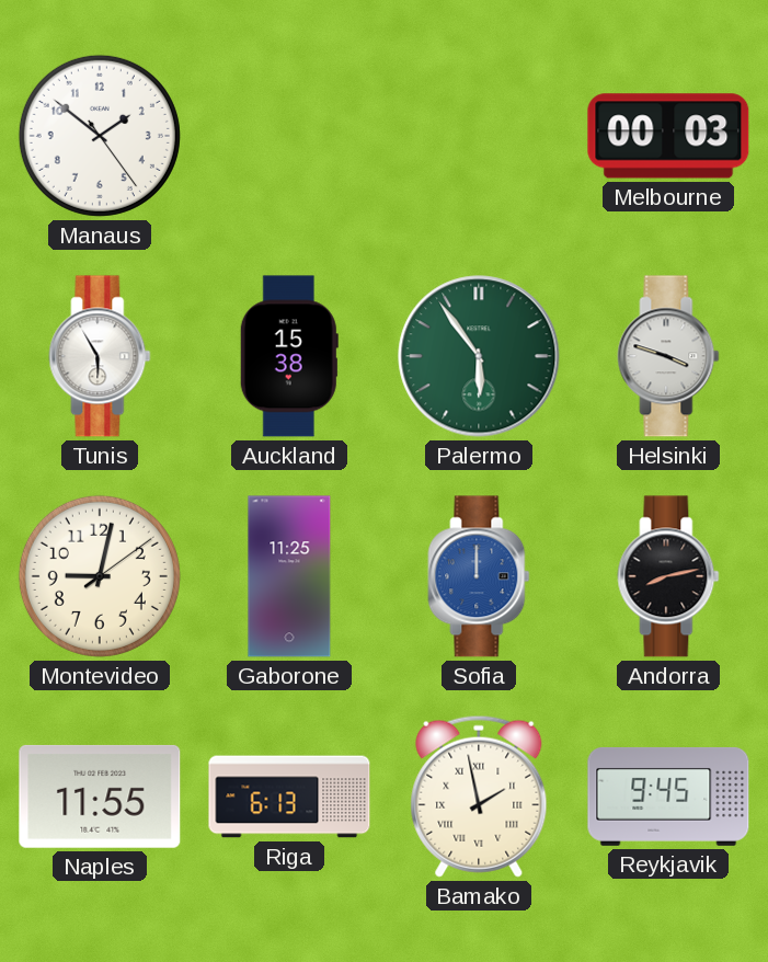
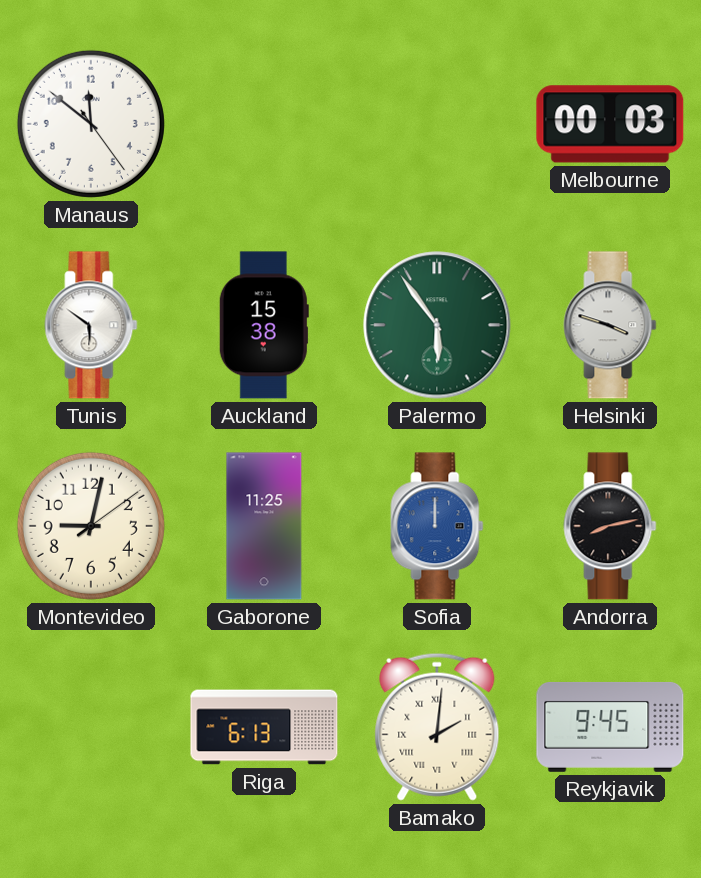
Manaus: 1:51 -> 11:51 (91, 124)
Tunis: 5:55 -> 5:51 (91, 325)
Naples: 11:55 -> none (100, 797)
Bamako: 1:58 -> 2:01 (437, 727)
